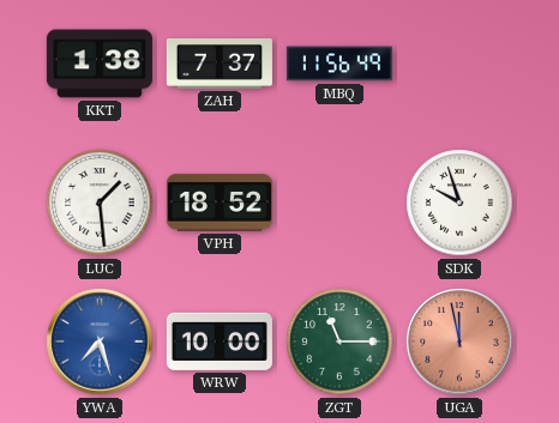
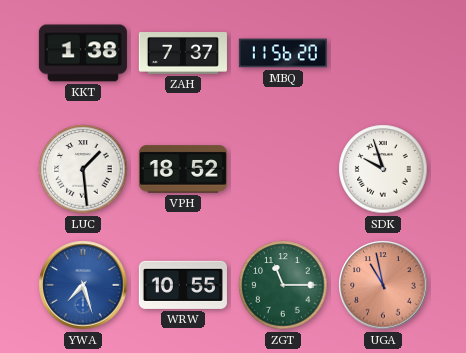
MBQ: 11:56:49 -> 11:56:20 (283, 53)
WRW: 10:00 -> 10:55 (183, 285)
UGA: 11:58 -> 10:58 (383, 285)
